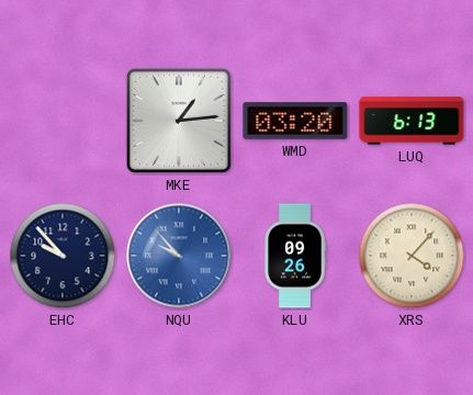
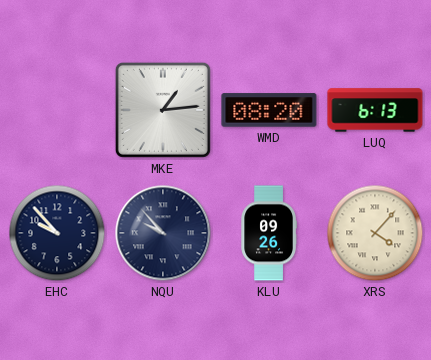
WMD: 03:20 -> 08:20 (269, 110)
NQU dial: blue -> navy (163, 233)
